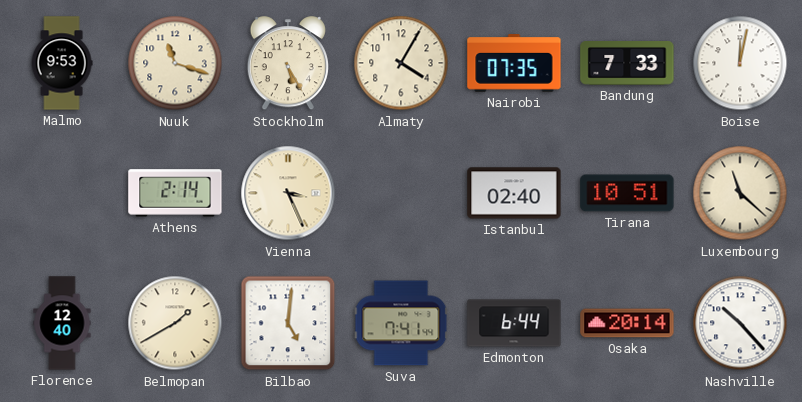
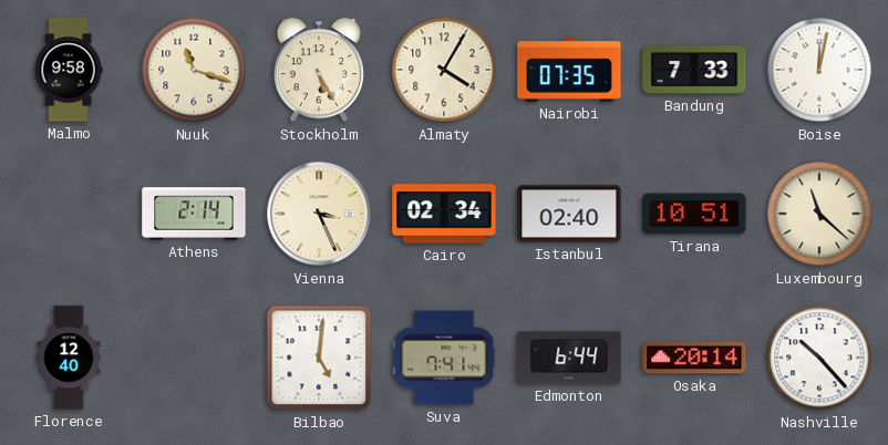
Malmo: 9:53 -> 9:58 (69, 70)
Cairo: none -> 02:34 (444, 214)
Belmopan: 1:40 -> none (175, 323)
